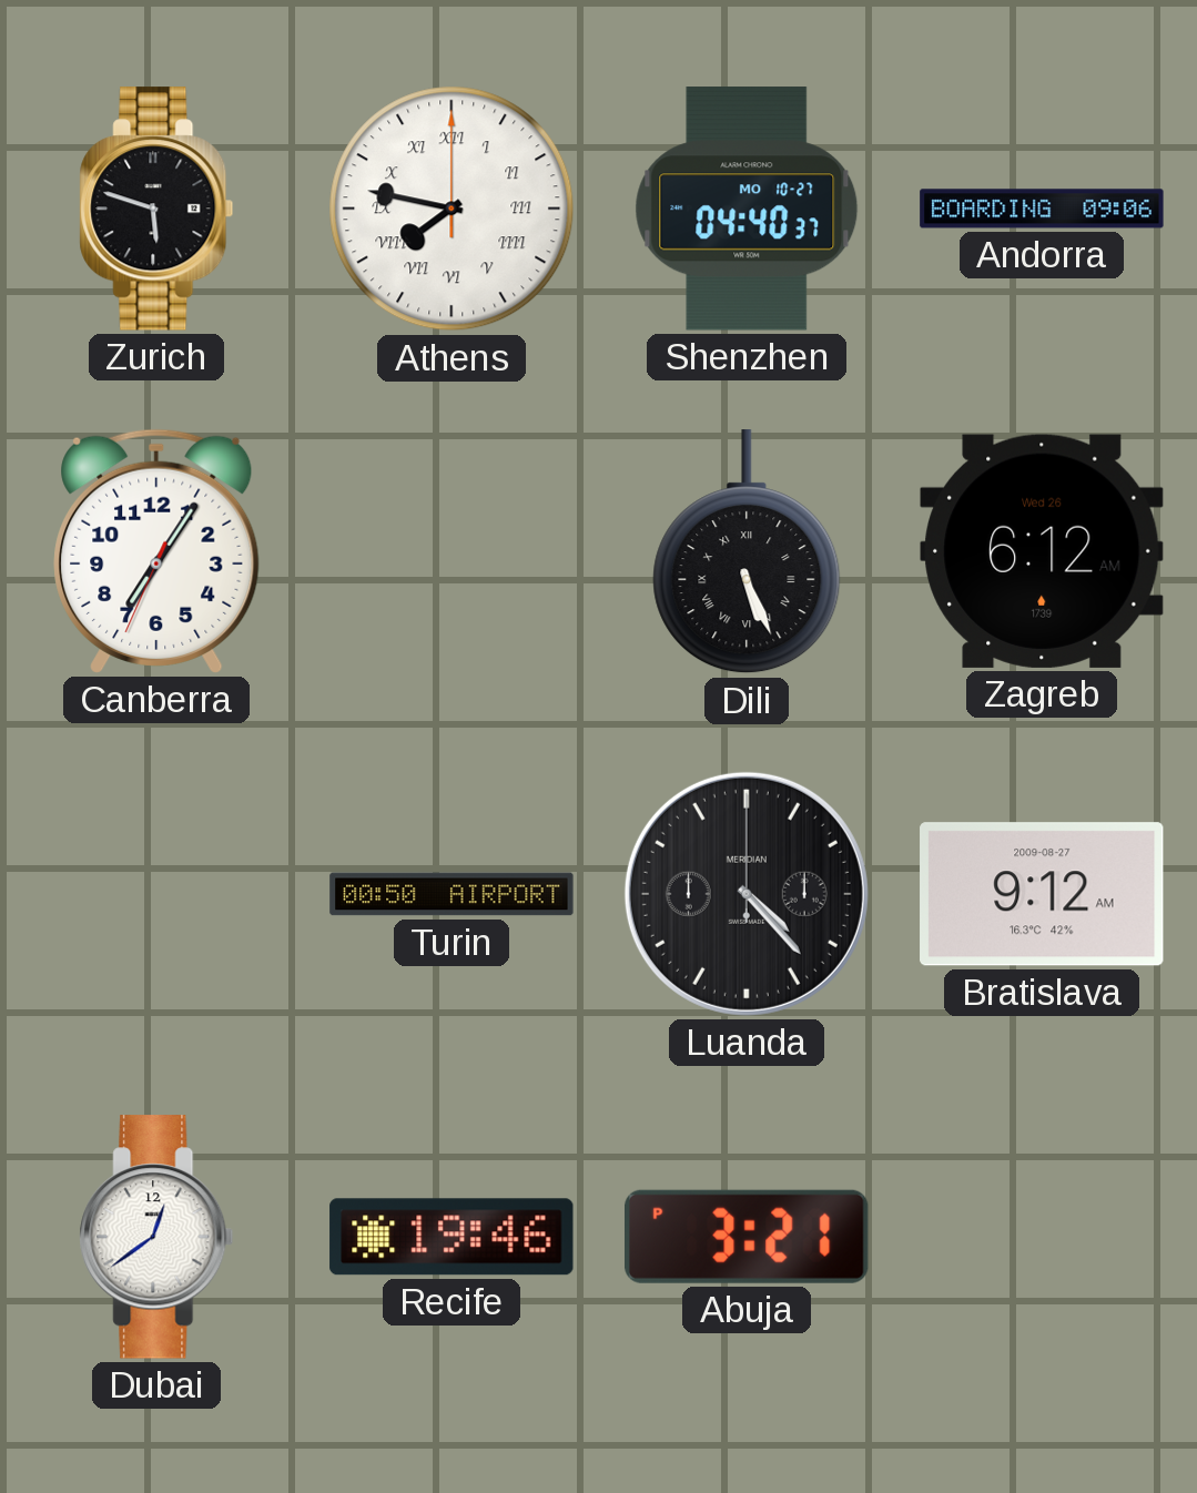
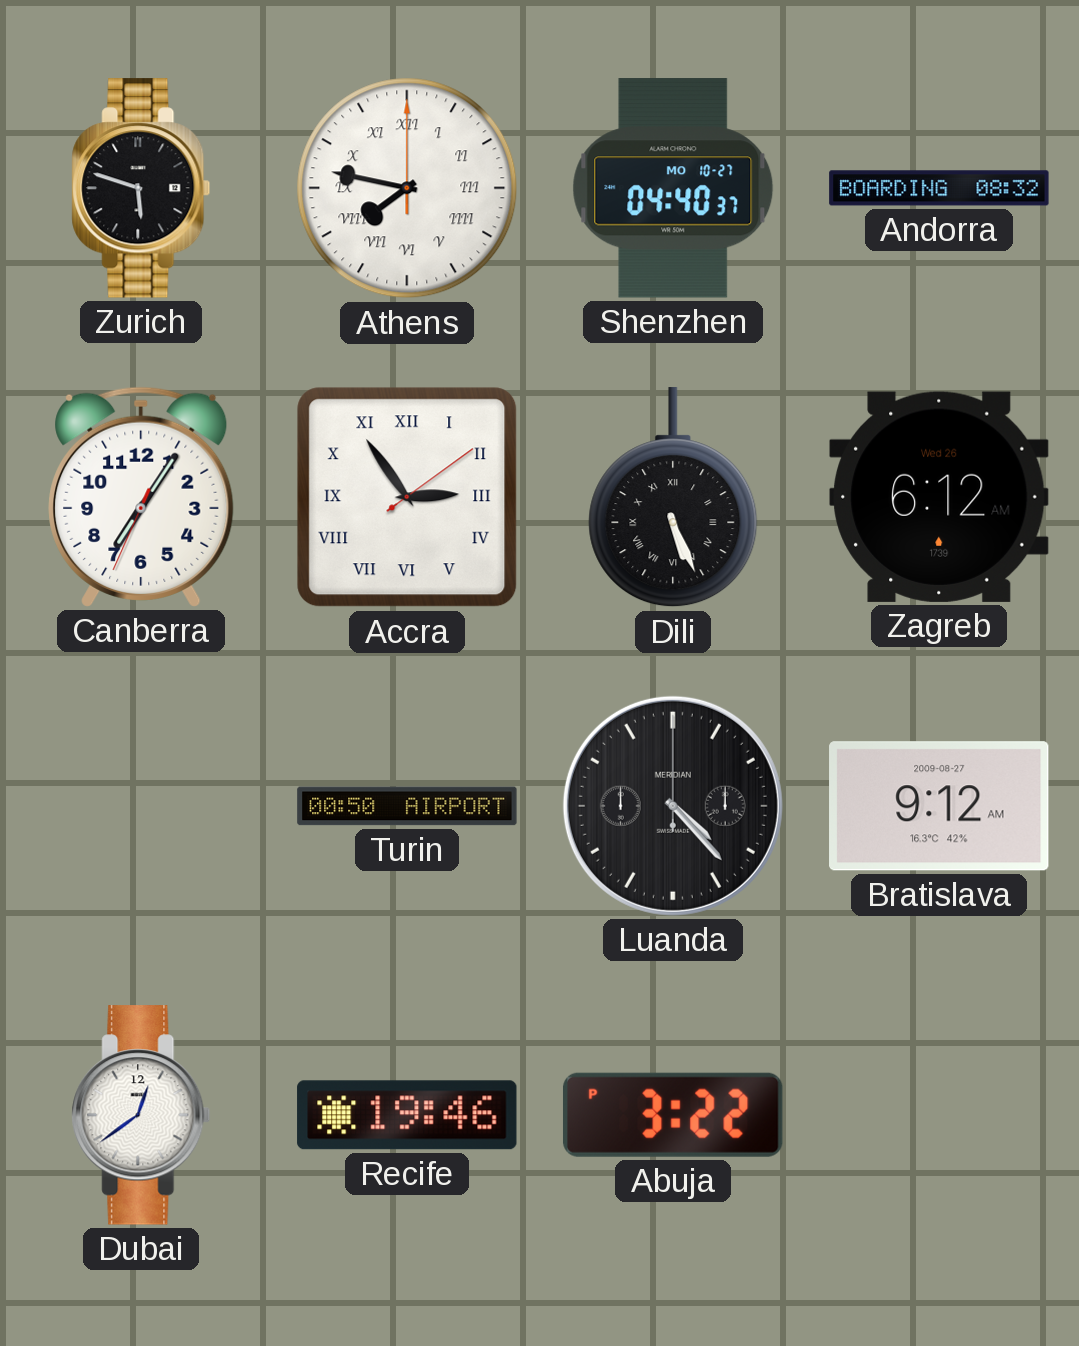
Andorra: 09:06 -> 08:32 (939, 188)
Accra: none -> 2:54 (407, 497)
Abuja: 3:21 -> 3:22 (673, 1115)
